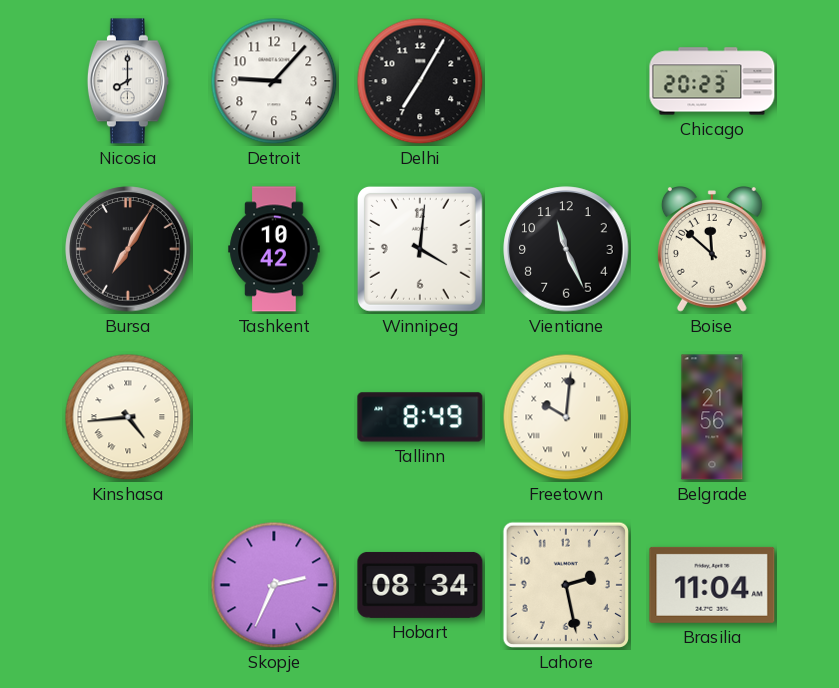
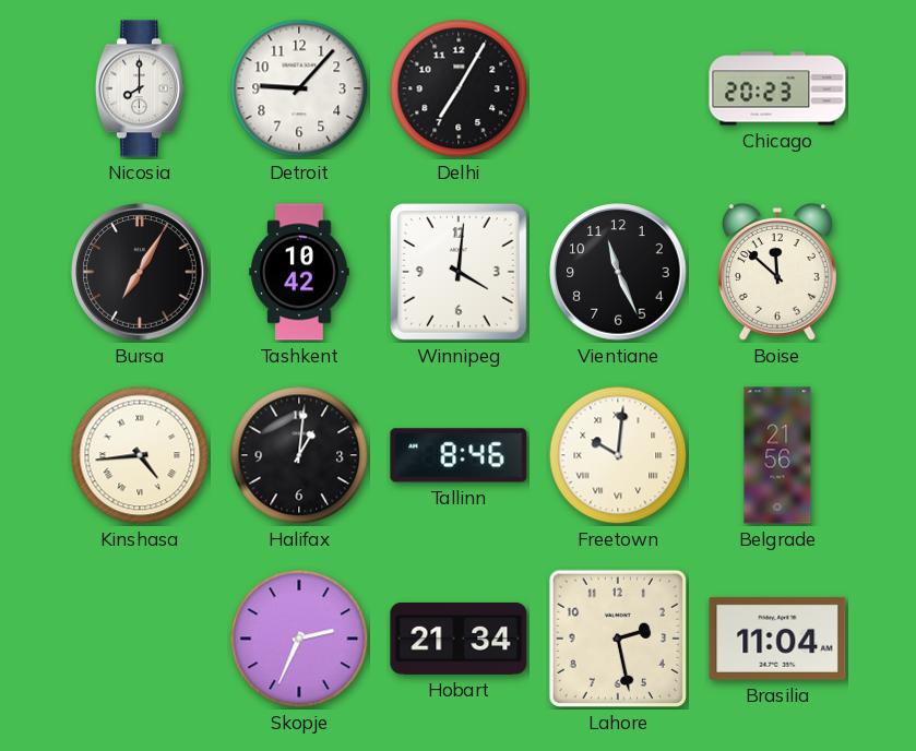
Halifax: none -> 1:01 (299, 455)
Tallinn: 8:49 -> 8:46 (459, 455)
Hobart: 08:34 -> 21:34 (459, 639)
